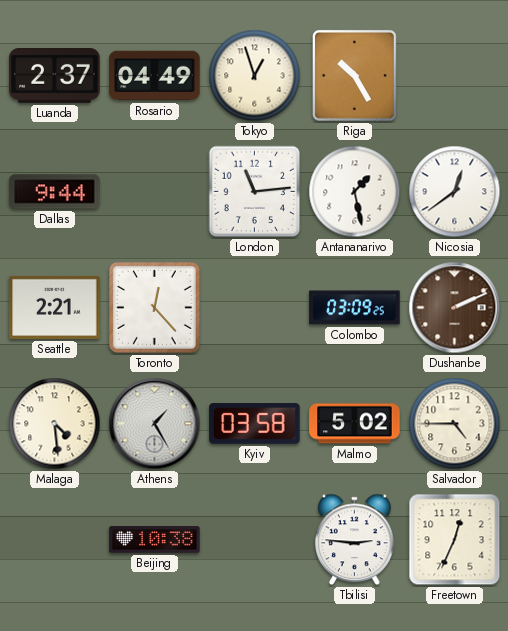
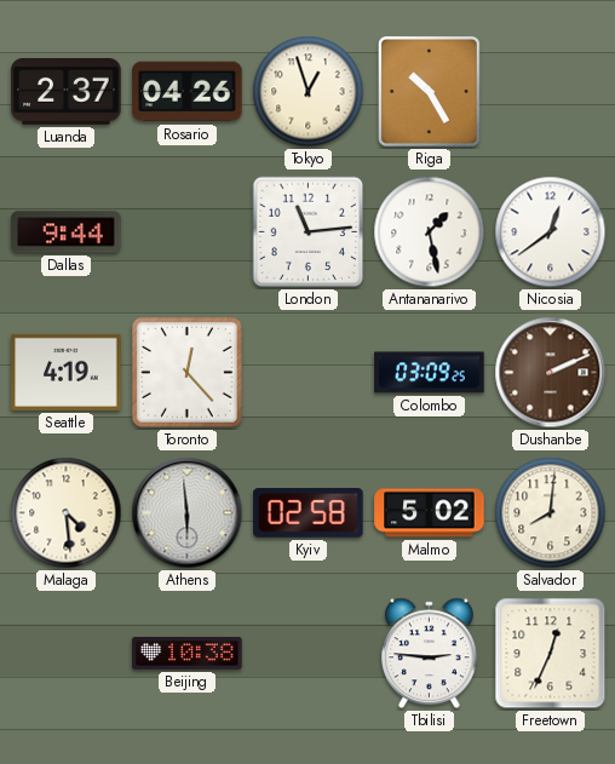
Rosario: 04:49 -> 04:26 (188, 92)
Seattle: 2:21 -> 4:19 (67, 372)
Athens: 1:25 -> 5:59 (188, 513)
Kyiv: 03:58 -> 02:58 (309, 513)
Salvador: 4:45 -> 8:01 (551, 513)
